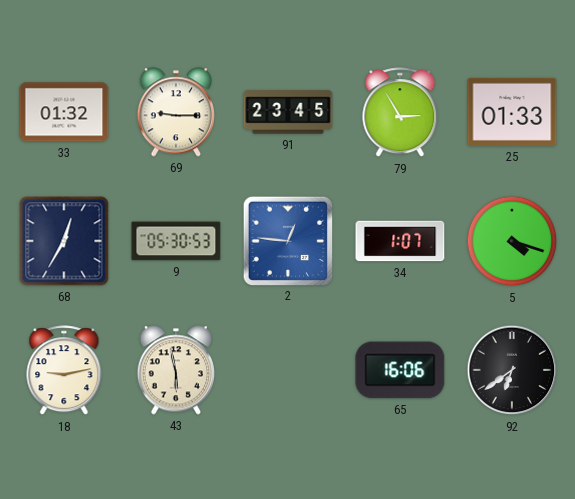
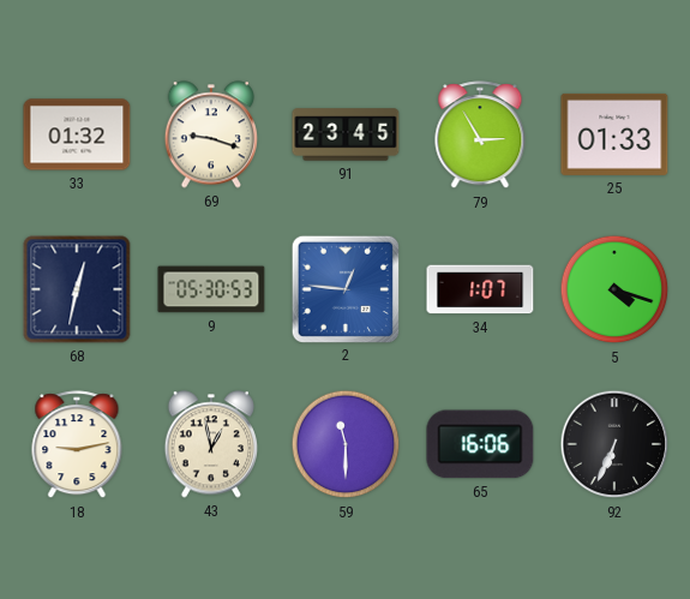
69: 9:15 -> 9:18 (210, 134)
68: 12:35 -> 12:32 (77, 289)
43: 5:58 -> 12:58 (210, 444)
59: none -> 11:30 (346, 444)
92: 6:39 -> 6:34 (614, 444)
